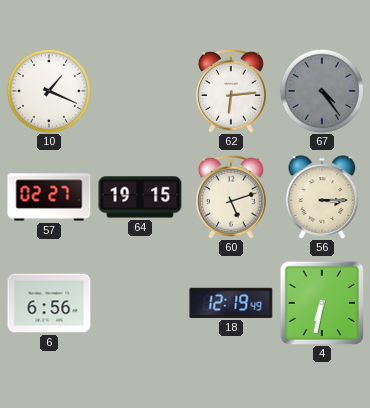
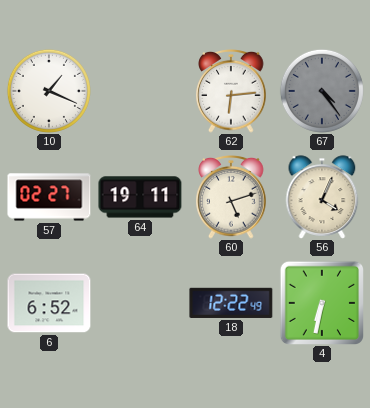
64: 19:15 -> 19:11 (140, 197)
56: 3:15 -> 4:04 (322, 197)
6: 6:56 -> 6:52 (49, 303)
18: 12:19 -> 12:22 (231, 303)
